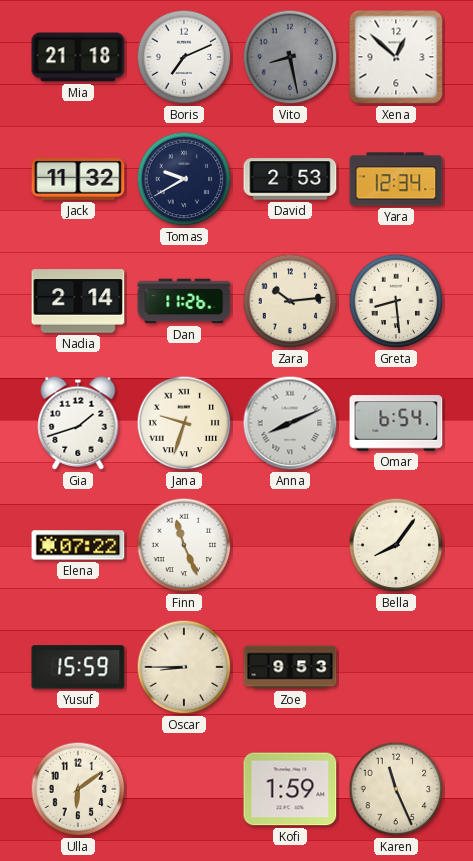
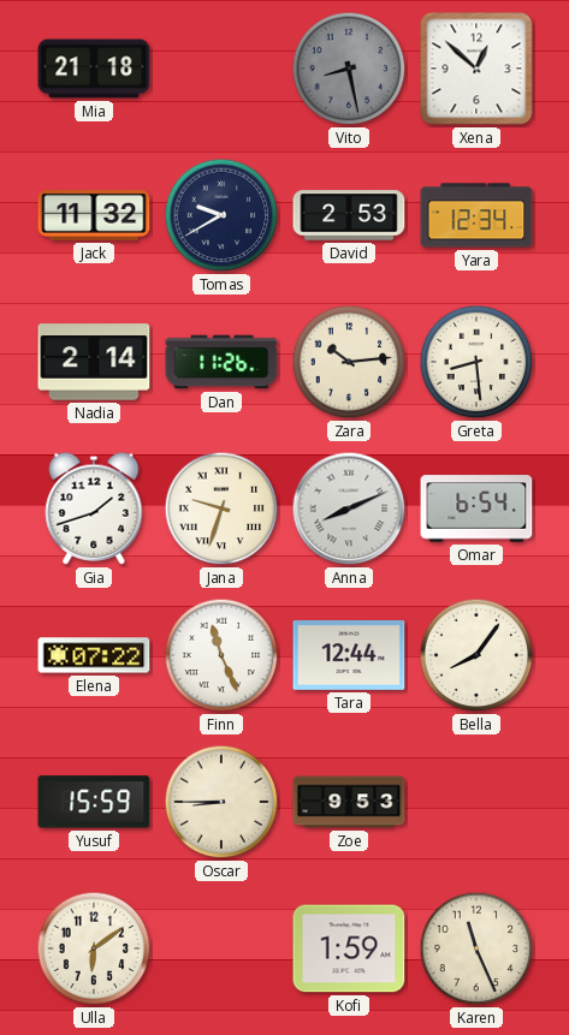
Boris: 7:11 -> none (184, 57)
Tara: none -> 12:44 (349, 655)
